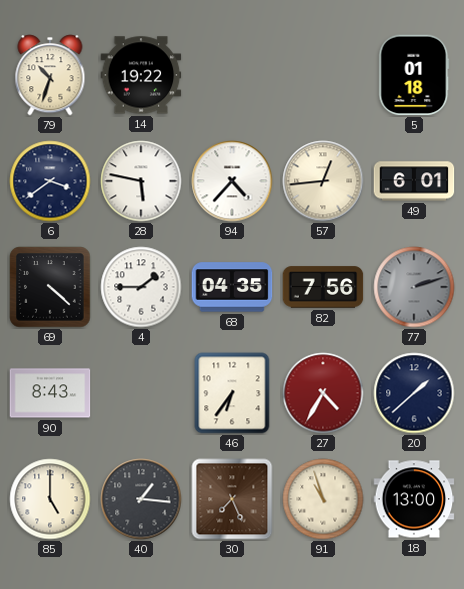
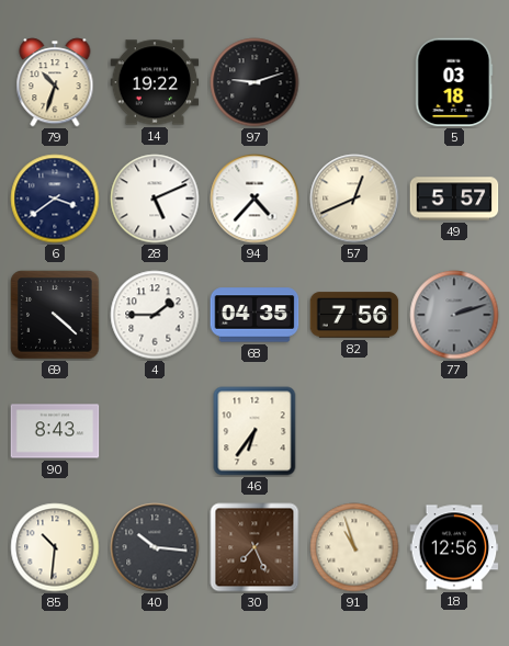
97: none -> 9:12 (255, 82)
5: 01:18 -> 03:18 (454, 82)
28: 5:47 -> 5:11 (155, 199)
57: 12:44 -> 12:41 (354, 199)
49: 6:01 -> 5:57 (454, 199)
27: 4:35 -> none (323, 393)
20: 1:38 -> none (414, 393)
85: 5:00 -> 10:31 (55, 547)
40: 1:16 -> 10:16 (155, 547)
18: 13:00 -> 12:56 (454, 547)
